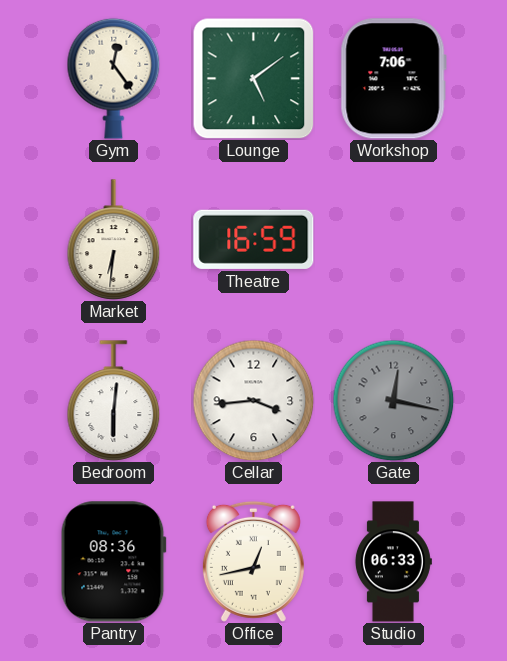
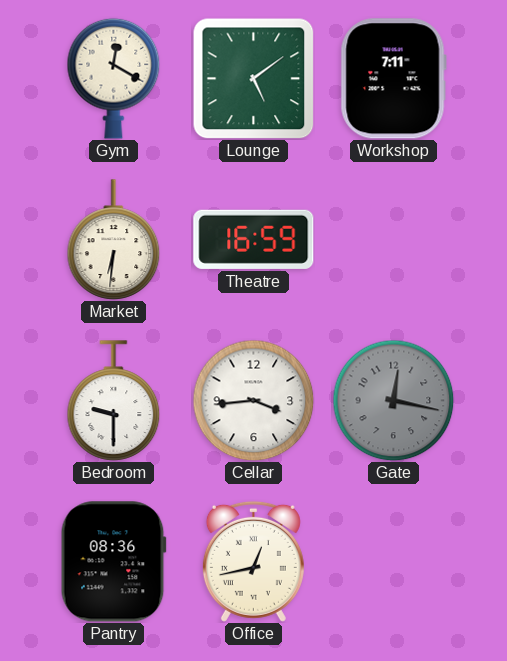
Gym: 12:24 -> 12:20 (114, 78)
Workshop: 7:06 -> 7:11 (393, 79)
Bedroom: 6:01 -> 9:30 (114, 401)
Studio: 06:33 -> none (393, 562)
